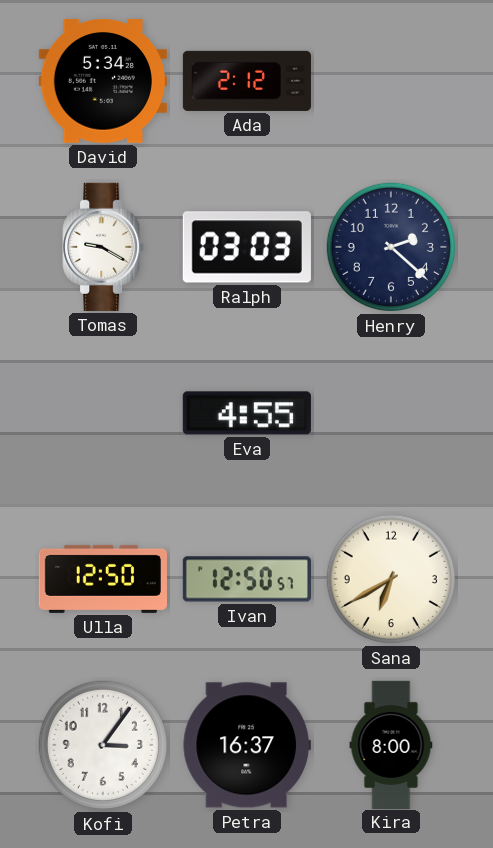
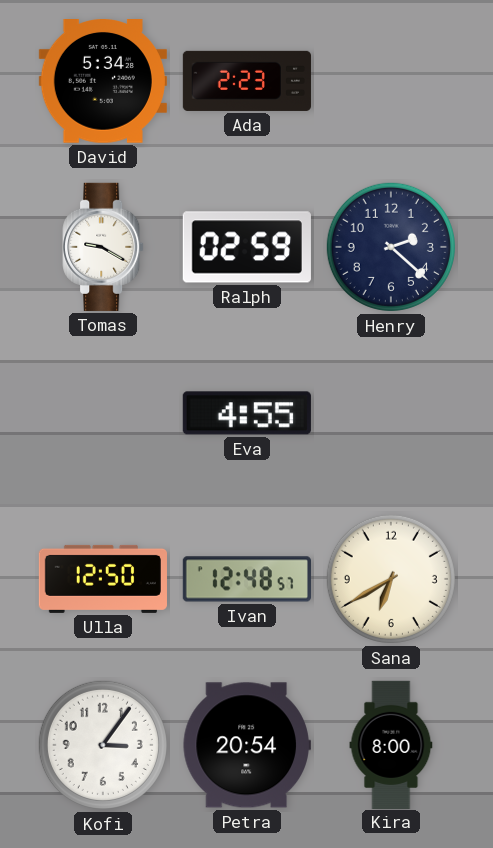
Ada: 2:12 -> 2:23 (247, 81)
Ralph: 03:03 -> 02:59 (247, 247)
Ivan: 12:50 -> 12:48 (247, 579)
Petra: 16:37 -> 20:54 (247, 745)
